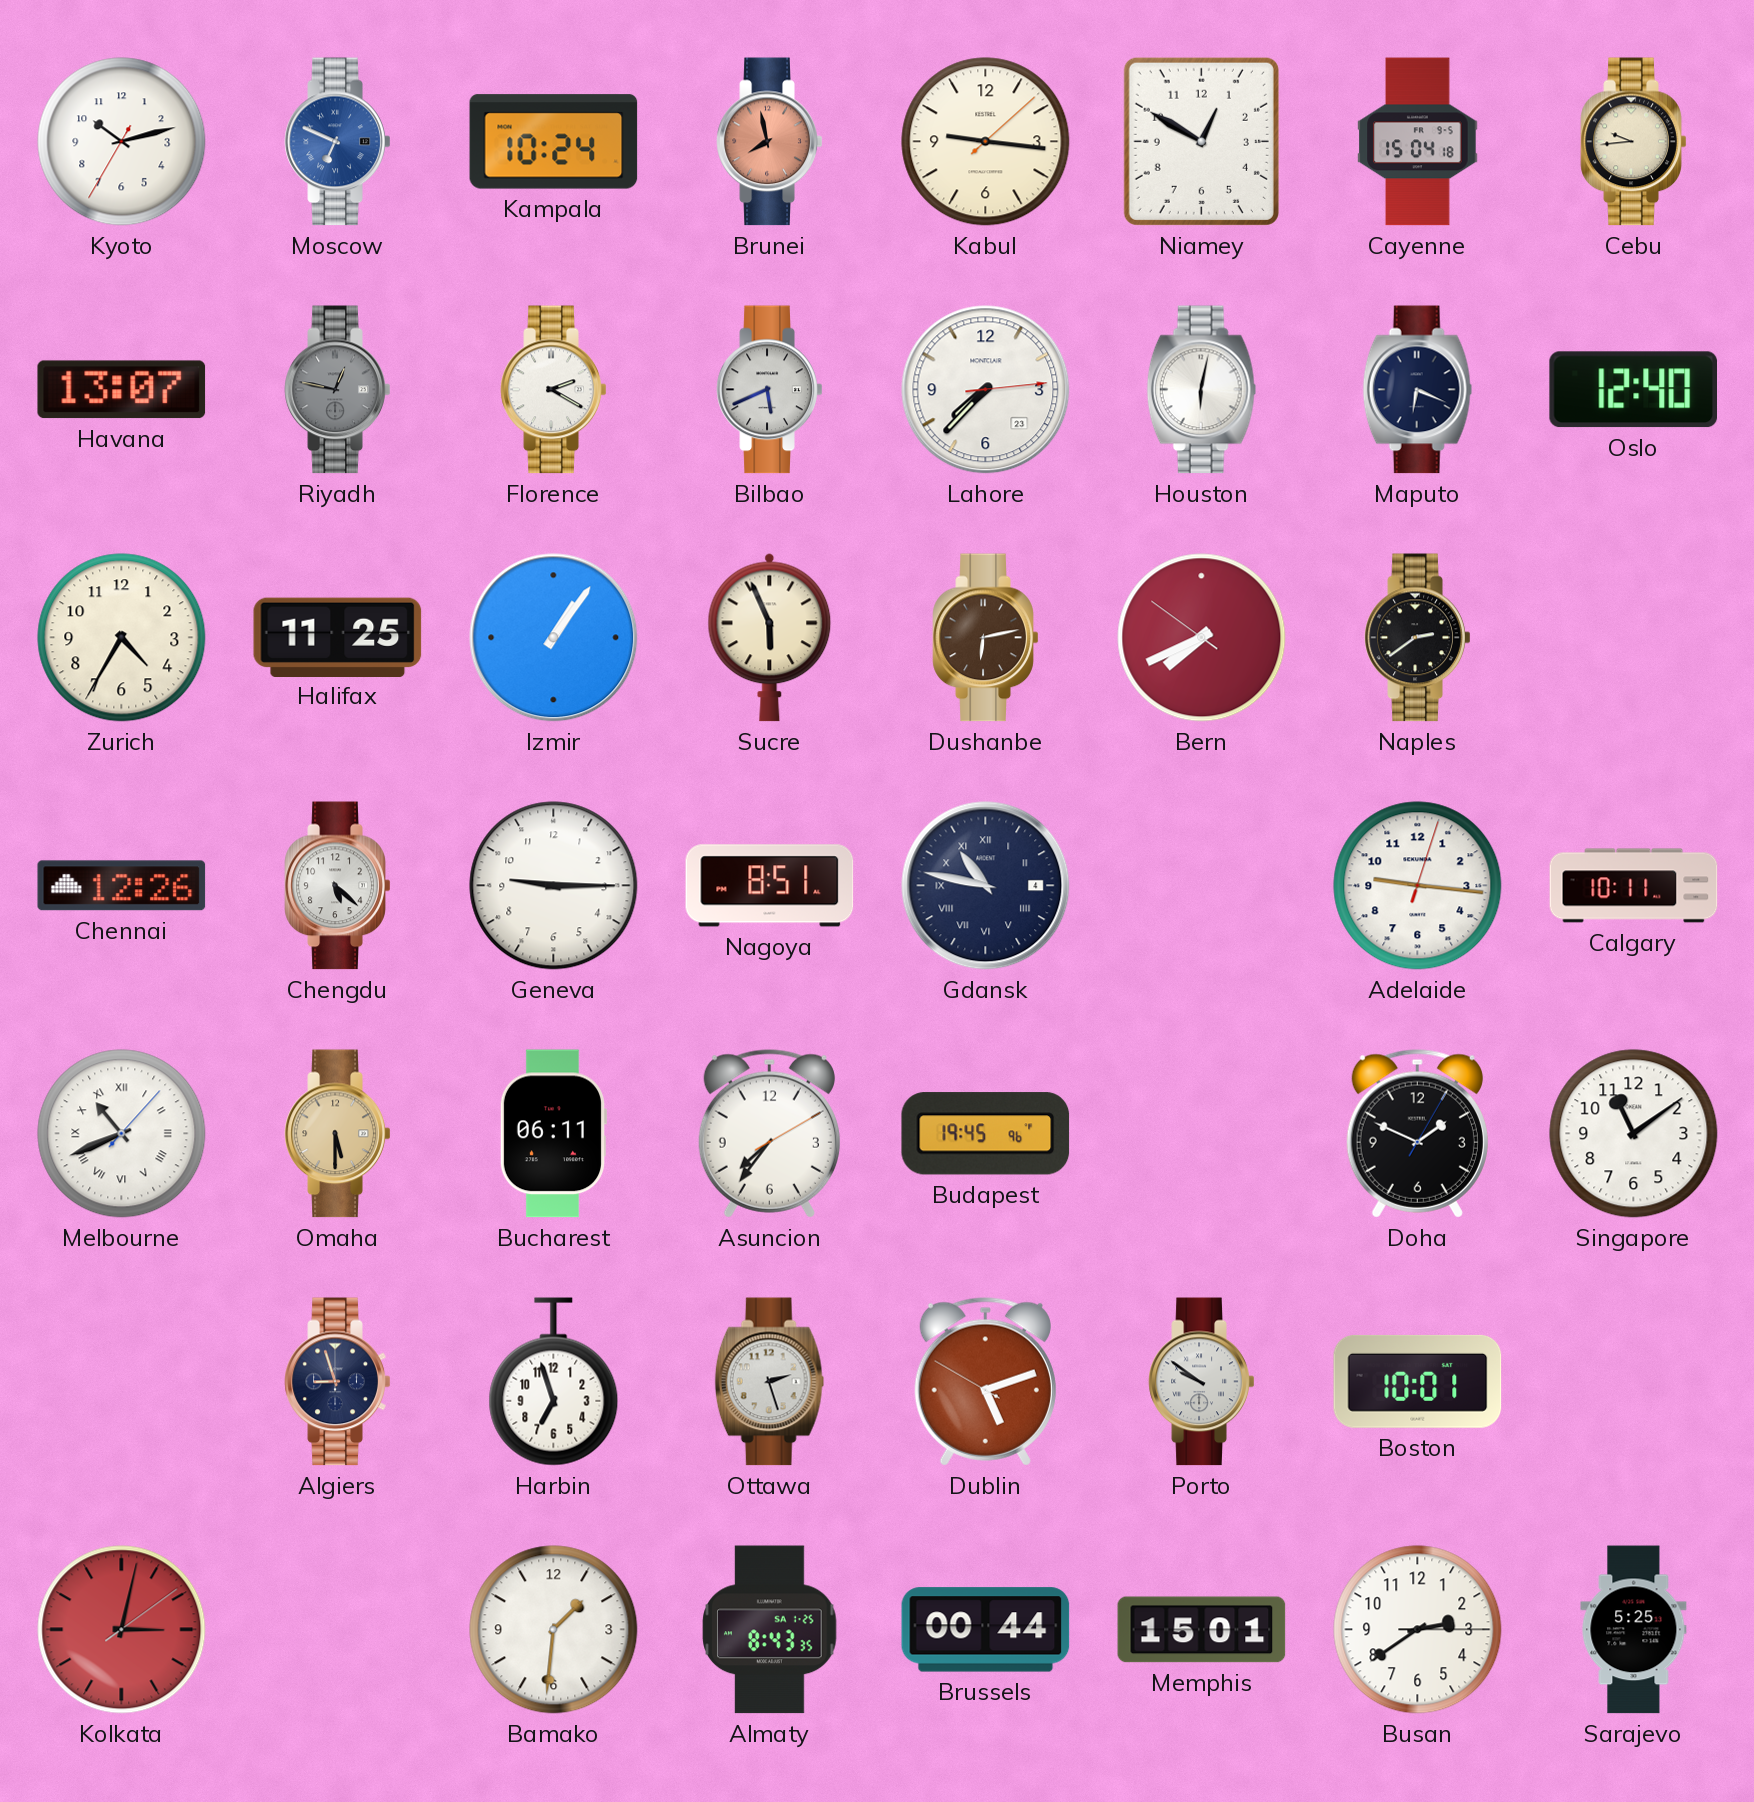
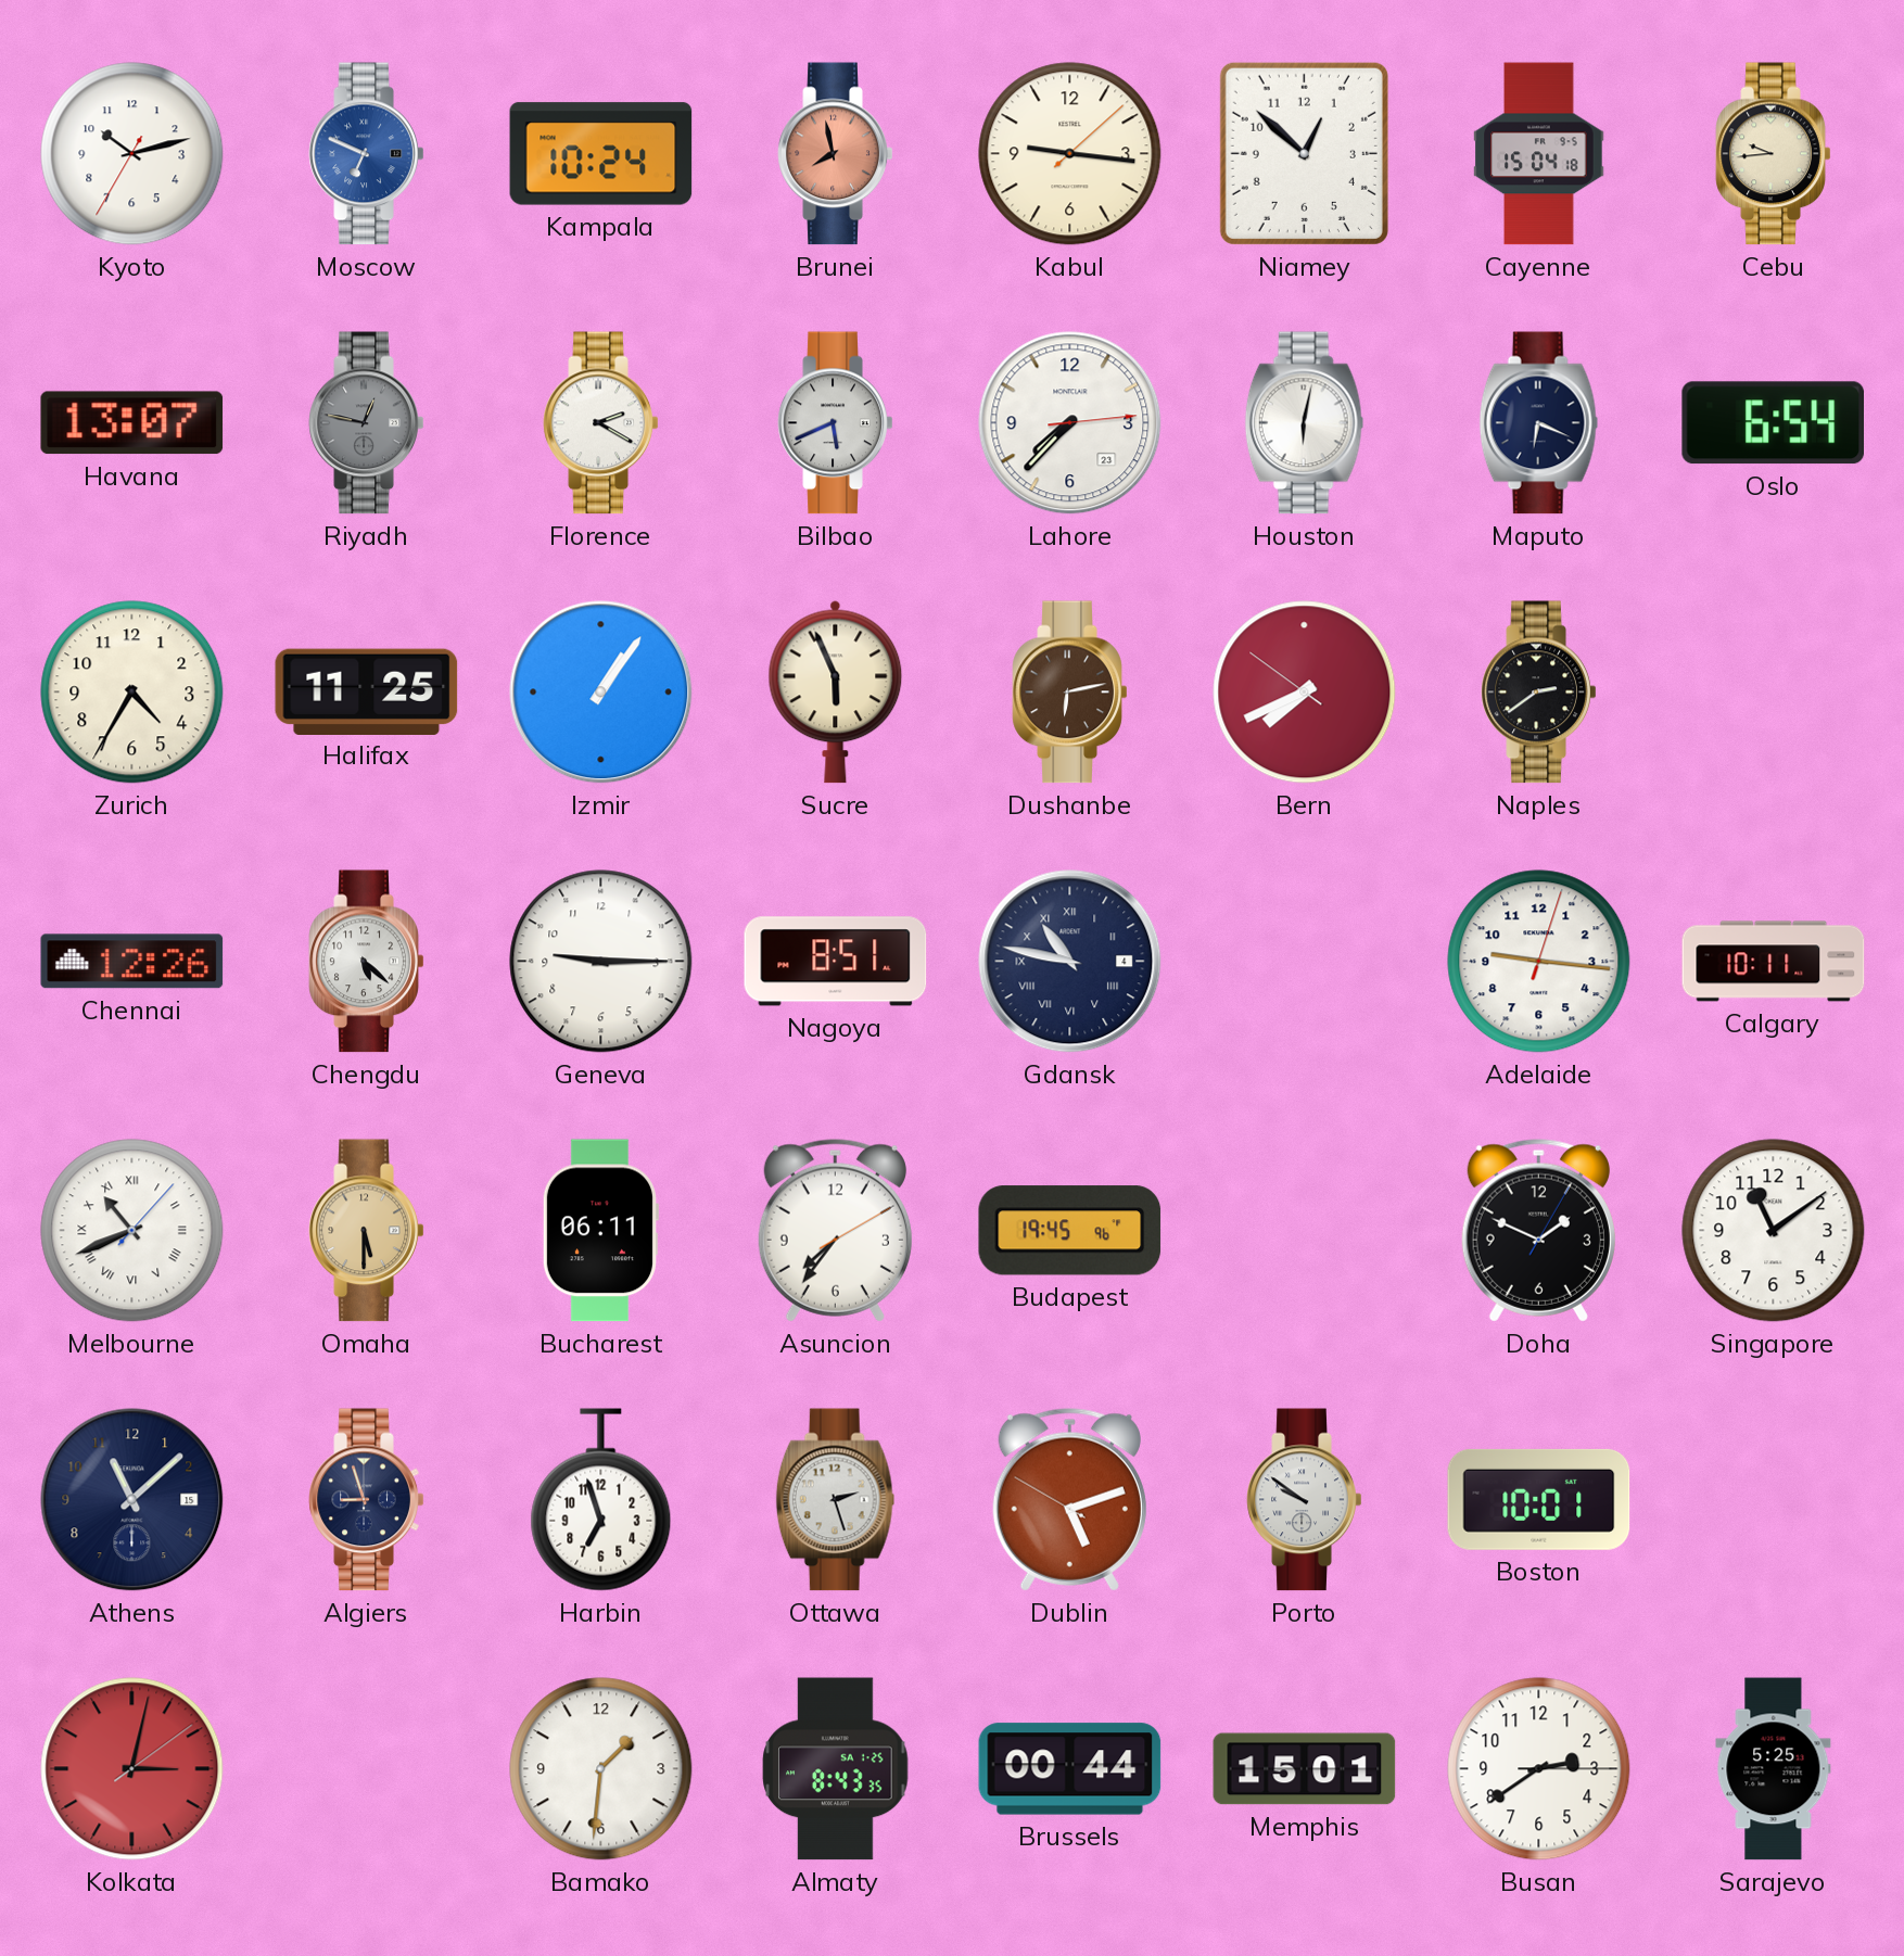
Niamey: 12:50 -> 12:52 (1304, 153)
Oslo: 12:40 -> 6:54 (1773, 423)
Athens: none -> 11:08 (132, 1500)
